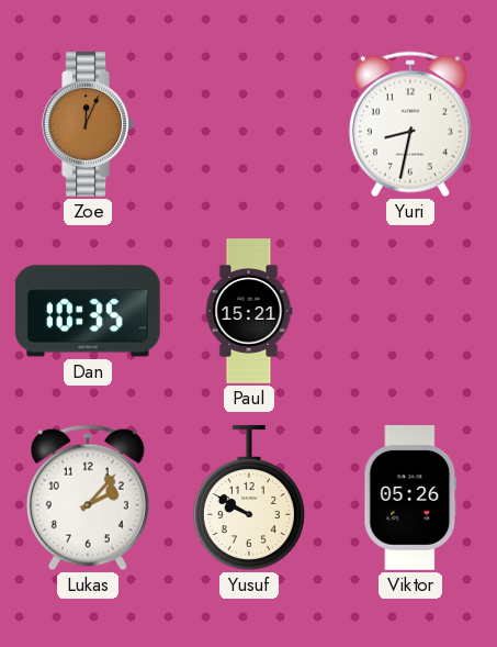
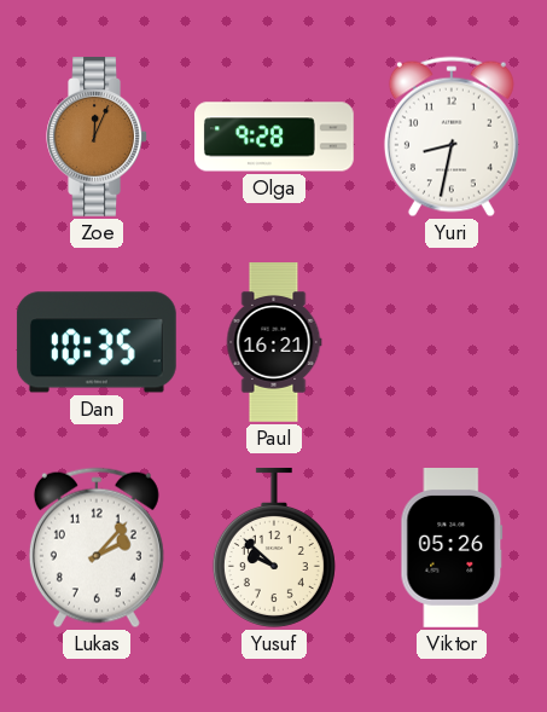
Olga: none -> 9:28 (275, 137)
Paul: 15:21 -> 16:21 (274, 342)
Yusuf: 9:50 -> 9:52 (274, 548)
